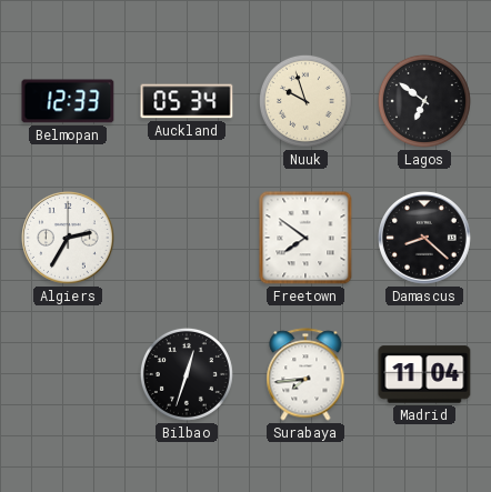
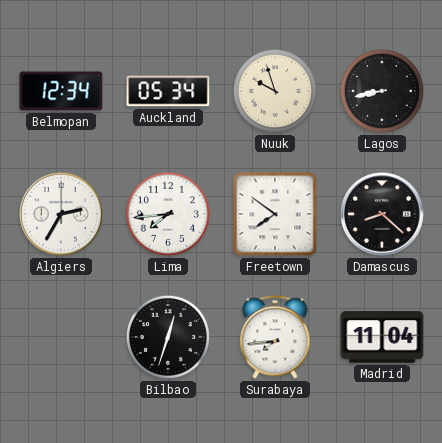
Belmopan: 12:33 -> 12:34 (61, 91)
Lagos: 6:51 -> 8:43 (382, 91)
Lima: none -> 7:44 (168, 214)
